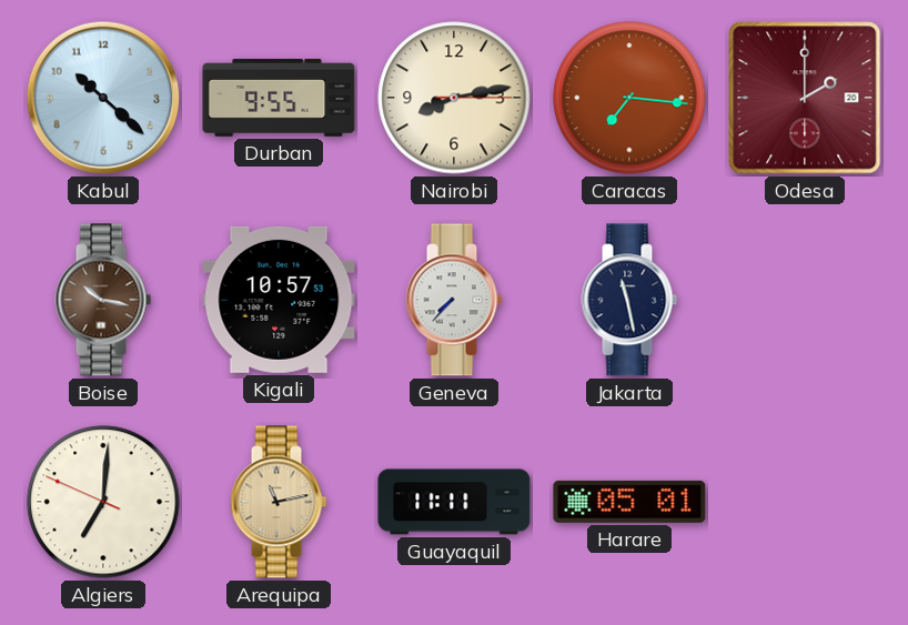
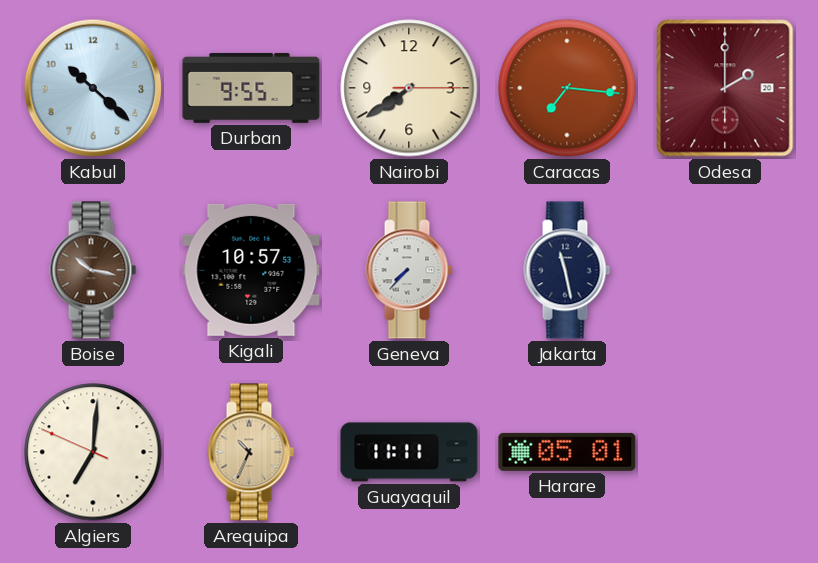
Nairobi: 8:13 -> 7:39 (409, 88)
Arequipa: 11:13 -> 10:34 (251, 452)
